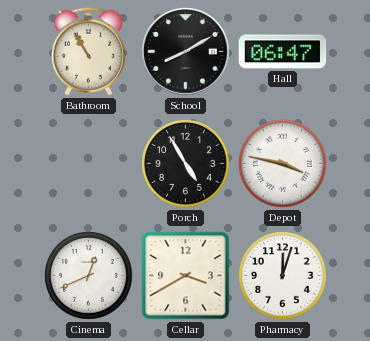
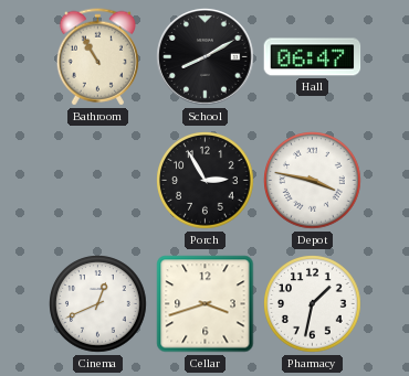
Porch: 4:55 -> 2:55 (206, 181)
Cellar: 3:40 -> 3:42 (206, 304)
Pharmacy: 12:03 -> 1:32 (313, 304)
